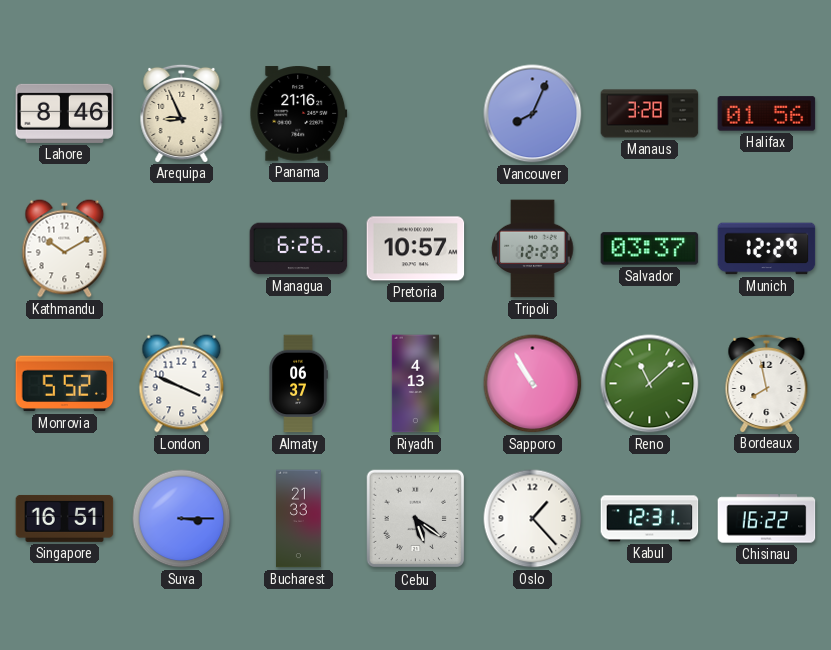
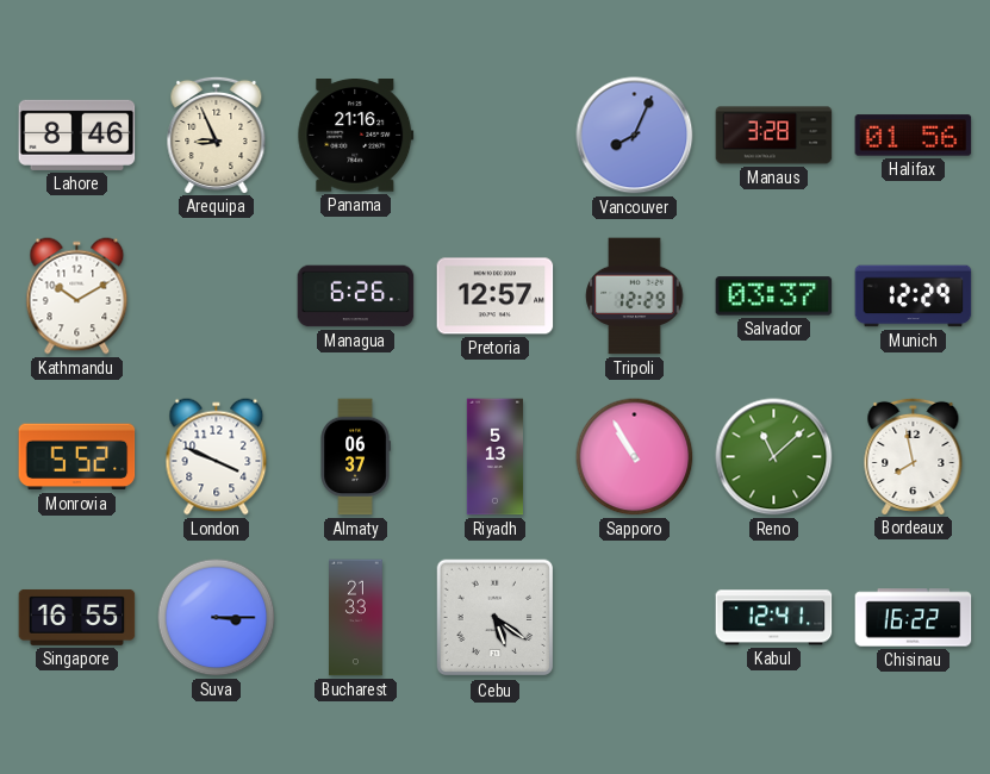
Pretoria: 10:57 -> 12:57 (496, 297)
Riyadh: 4:13 -> 5:13 (494, 457)
Singapore: 16:51 -> 16:55 (77, 618)
Oslo: 1:23 -> none (533, 519)
Kabul: 12:31 -> 12:41 (774, 618)
